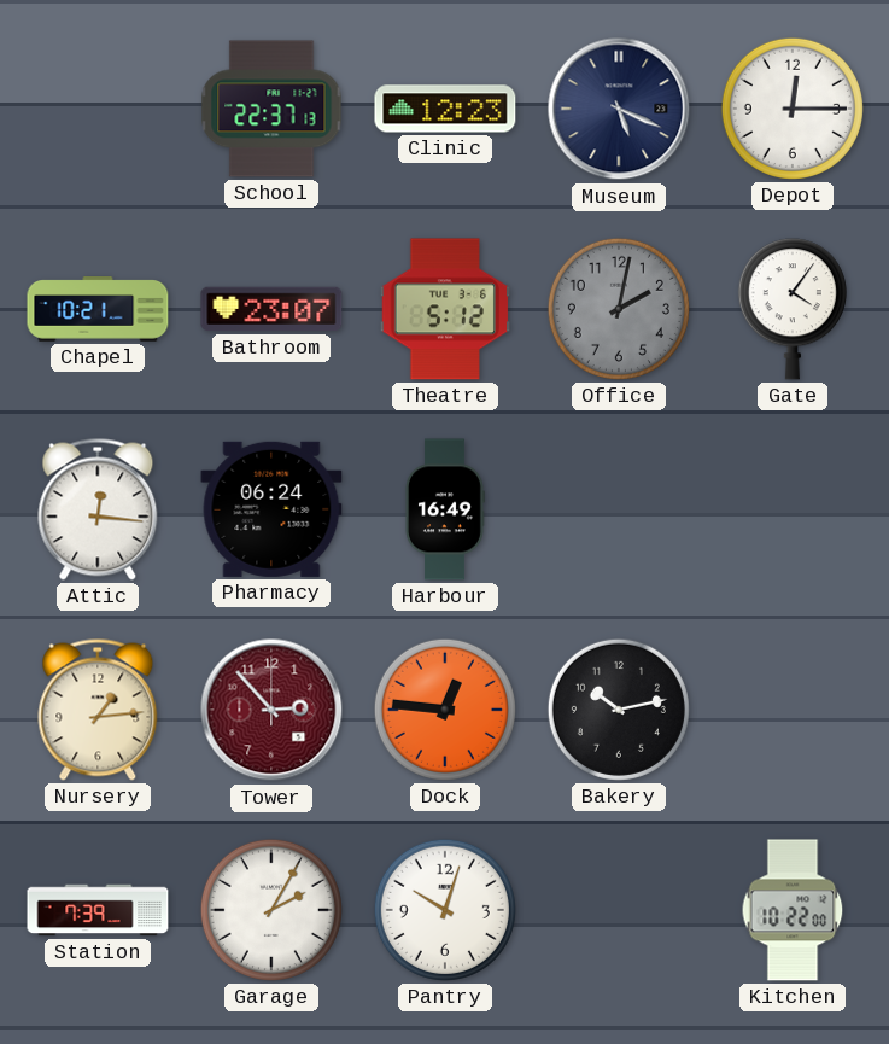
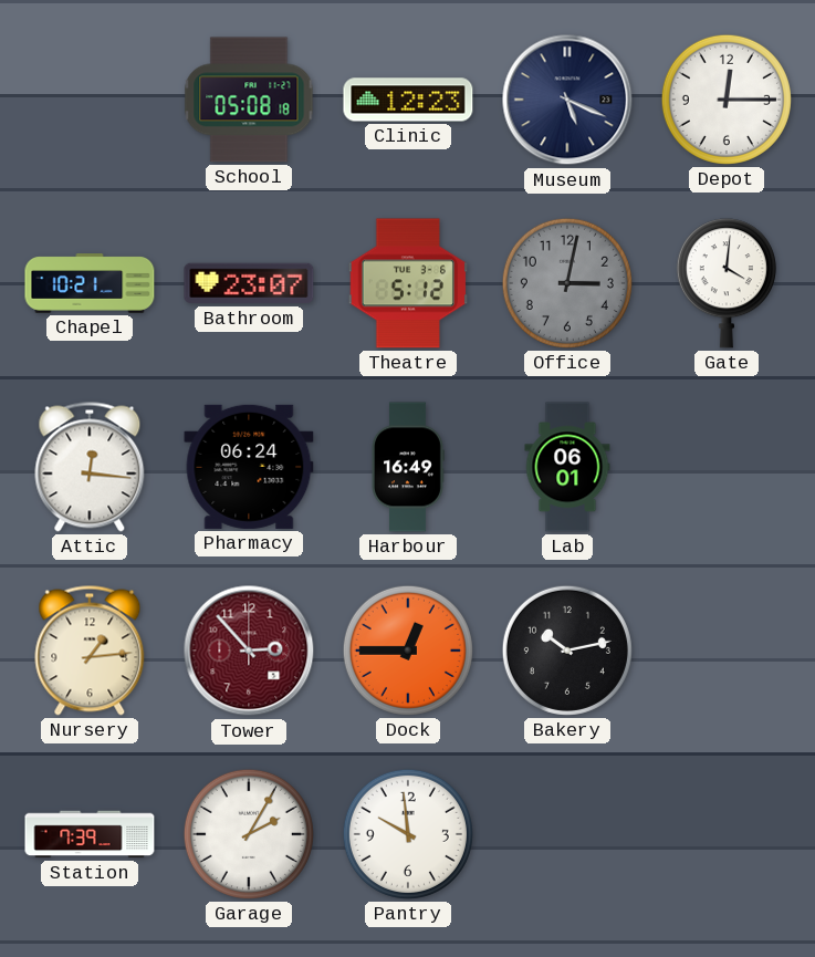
School: 22:37 -> 05:08 (249, 100)
Office: 2:02 -> 3:02 (567, 283)
Gate: 4:06 -> 4:01 (727, 283)
Lab: none -> 06:01 (567, 467)
Dock: 12:46 -> 12:45 (408, 651)
Pantry: 10:03 -> 9:59 (408, 834)
Kitchen: 10:22 -> none (793, 910)
